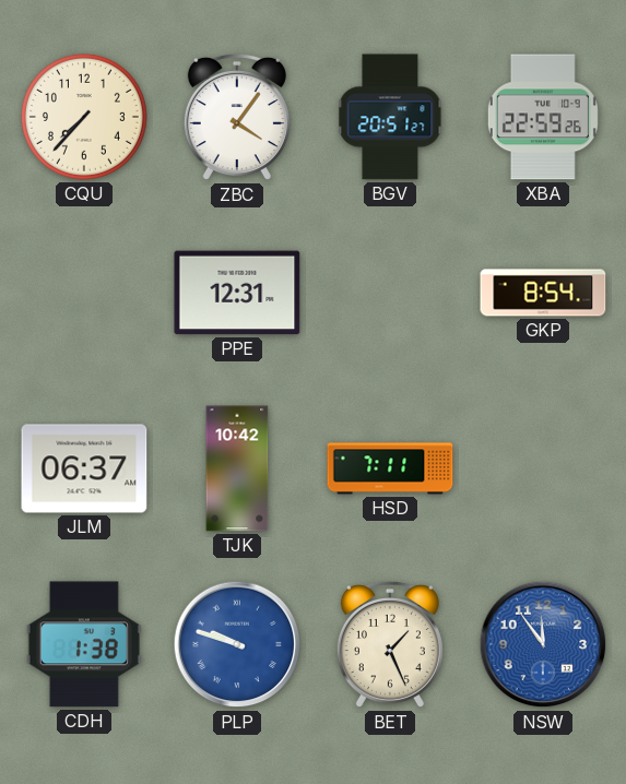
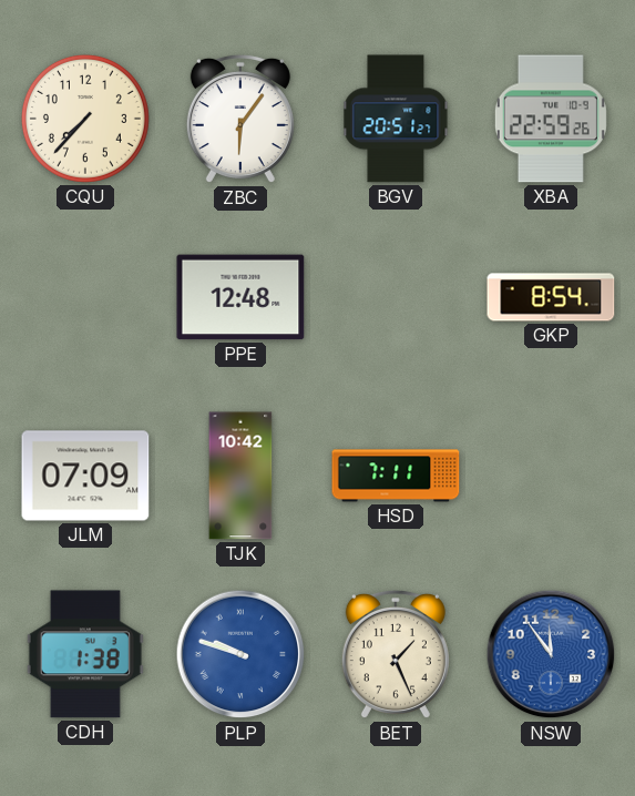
ZBC: 4:06 -> 6:06 (240, 119)
PPE: 12:31 -> 12:48 (240, 297)
JLM: 06:37 -> 07:09 (85, 476)
